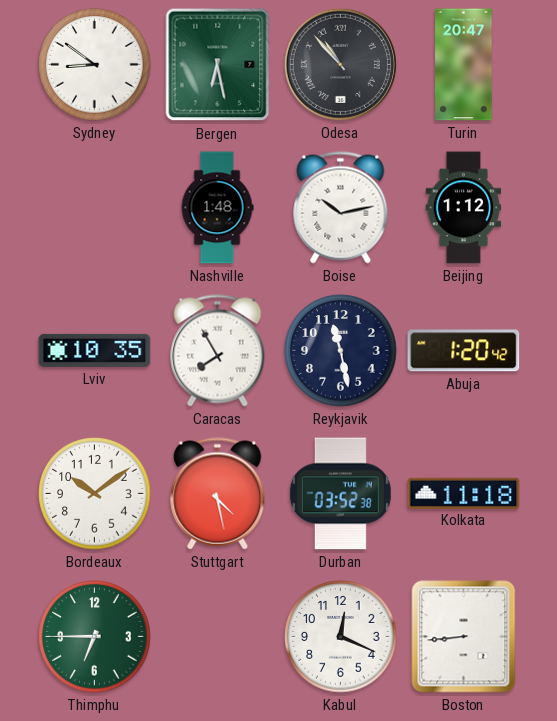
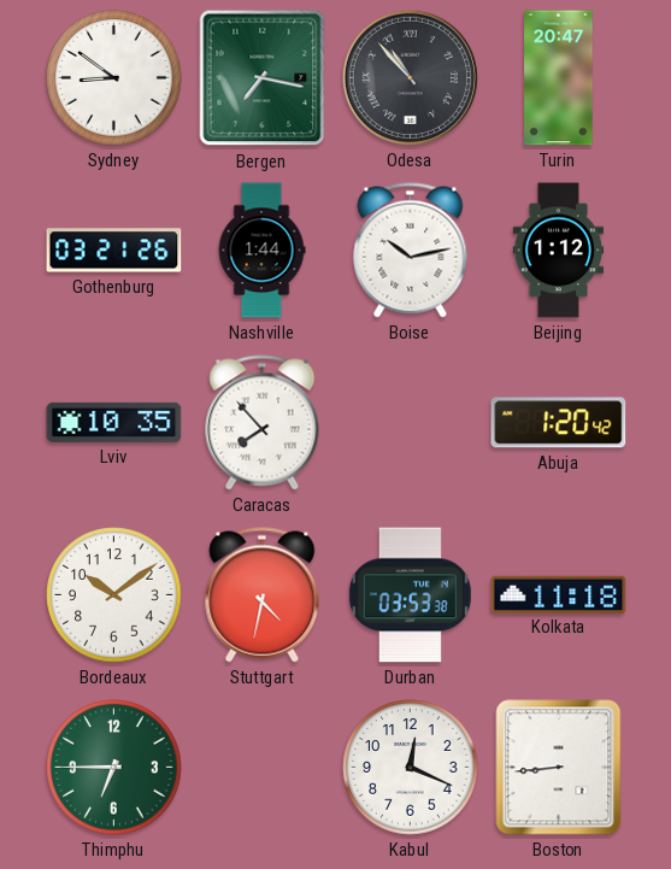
Bergen: 6:28 -> 7:17 (263, 78)
Gothenburg: none -> 03:21 (114, 251)
Nashville: 1:48 -> 1:44 (261, 251)
Caracas: 7:55 -> 7:53 (263, 423)
Reykjavik: 11:28 -> none (341, 351)
Stuttgart: 4:28 -> 4:32 (263, 595)
Durban: 03:52 -> 03:53 (410, 595)
